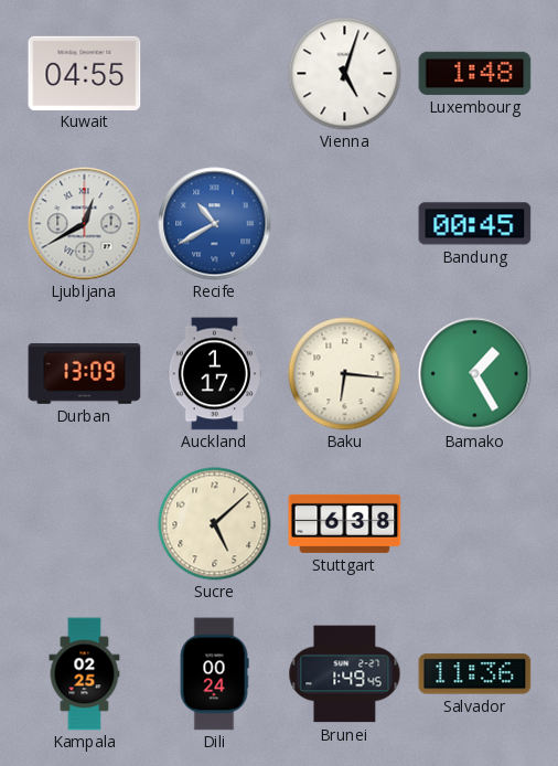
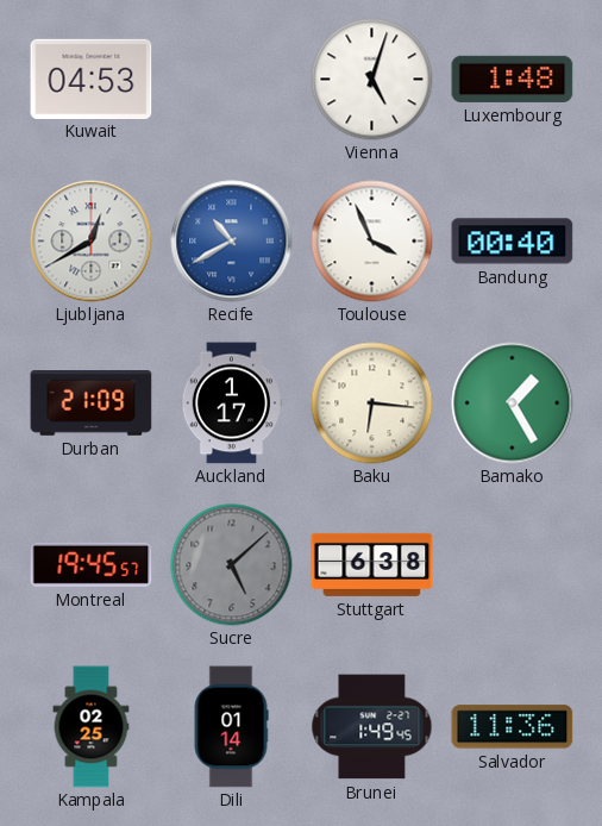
Kuwait: 04:55 -> 04:53 (92, 79)
Toulouse: none -> 3:56 (372, 242)
Bandung: 00:45 -> 00:40 (513, 242)
Durban: 13:09 -> 21:09 (92, 403)
Montreal: none -> 19:45 (92, 564)
Sucre dial: cream -> grey (232, 565)
Dili: 00:24 -> 01:14 (231, 727)
